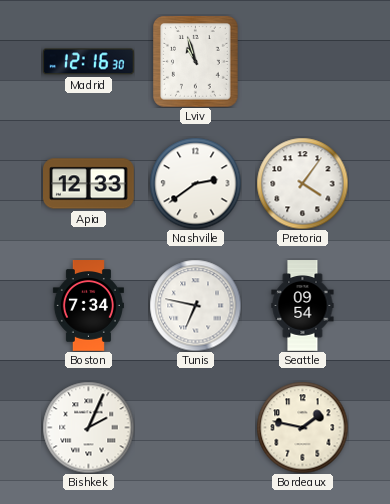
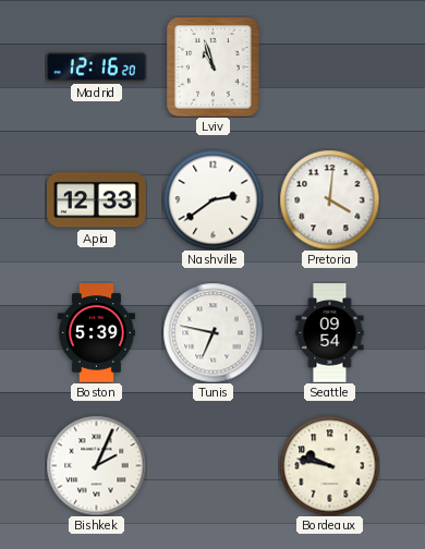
Madrid: 12:16:30 -> 12:16:20 (97, 68)
Pretoria: 4:06 -> 4:01 (329, 199)
Boston: 7:34 -> 5:39 (96, 333)
Bordeaux: 1:47 -> 9:47 (329, 465)
